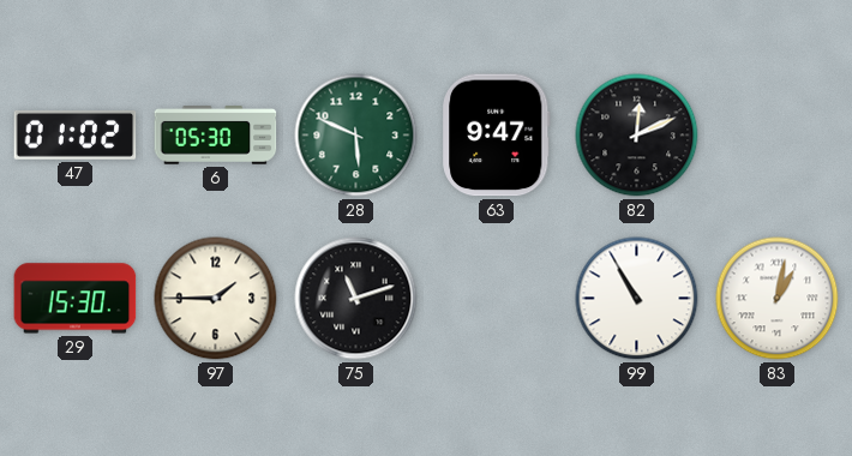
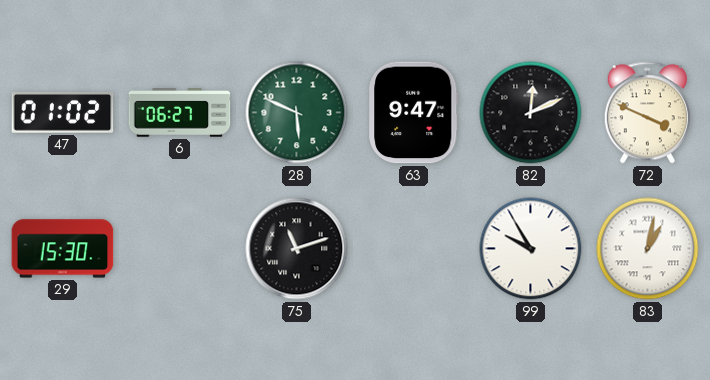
6: 05:30 -> 06:27 (180, 113)
72: none -> 3:49 (647, 113)
97: 1:45 -> none (216, 299)
99: 10:55 -> 9:55 (531, 249)
